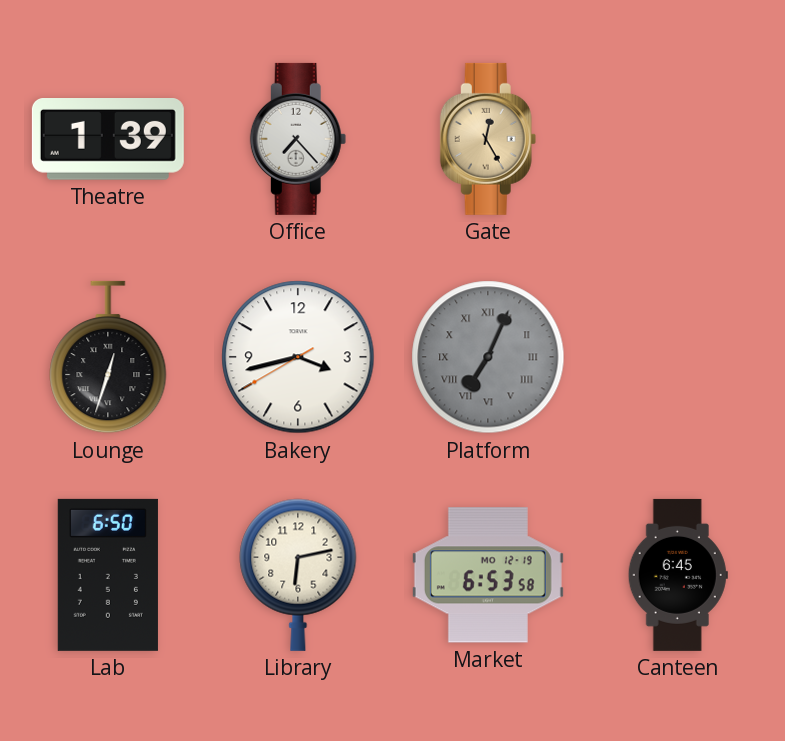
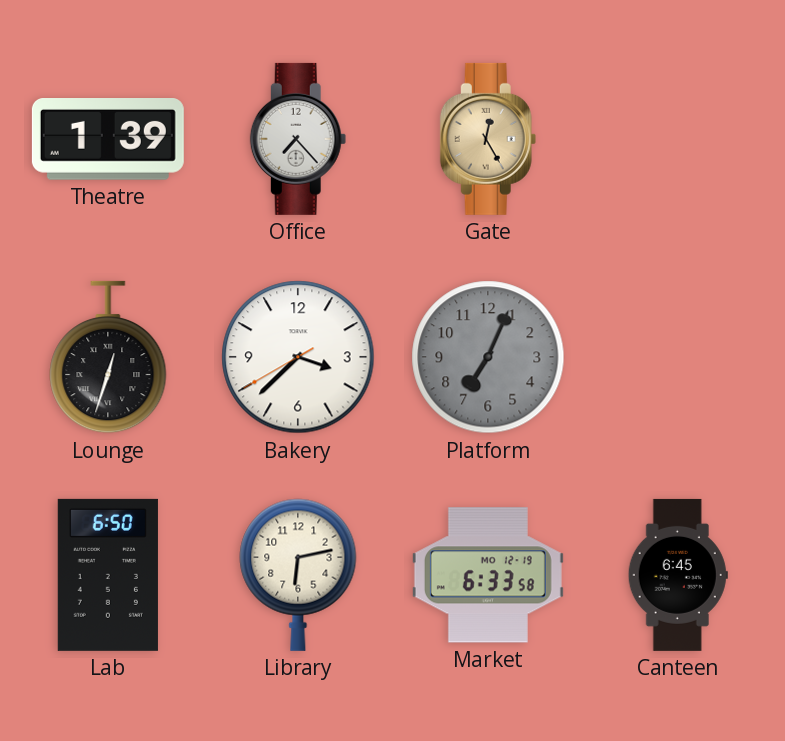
Bakery: 3:42 -> 3:37 (298, 357)
Platform numerals: Roman -> Arabic (488, 357)
Market: 6:53 -> 6:33 (488, 575)
